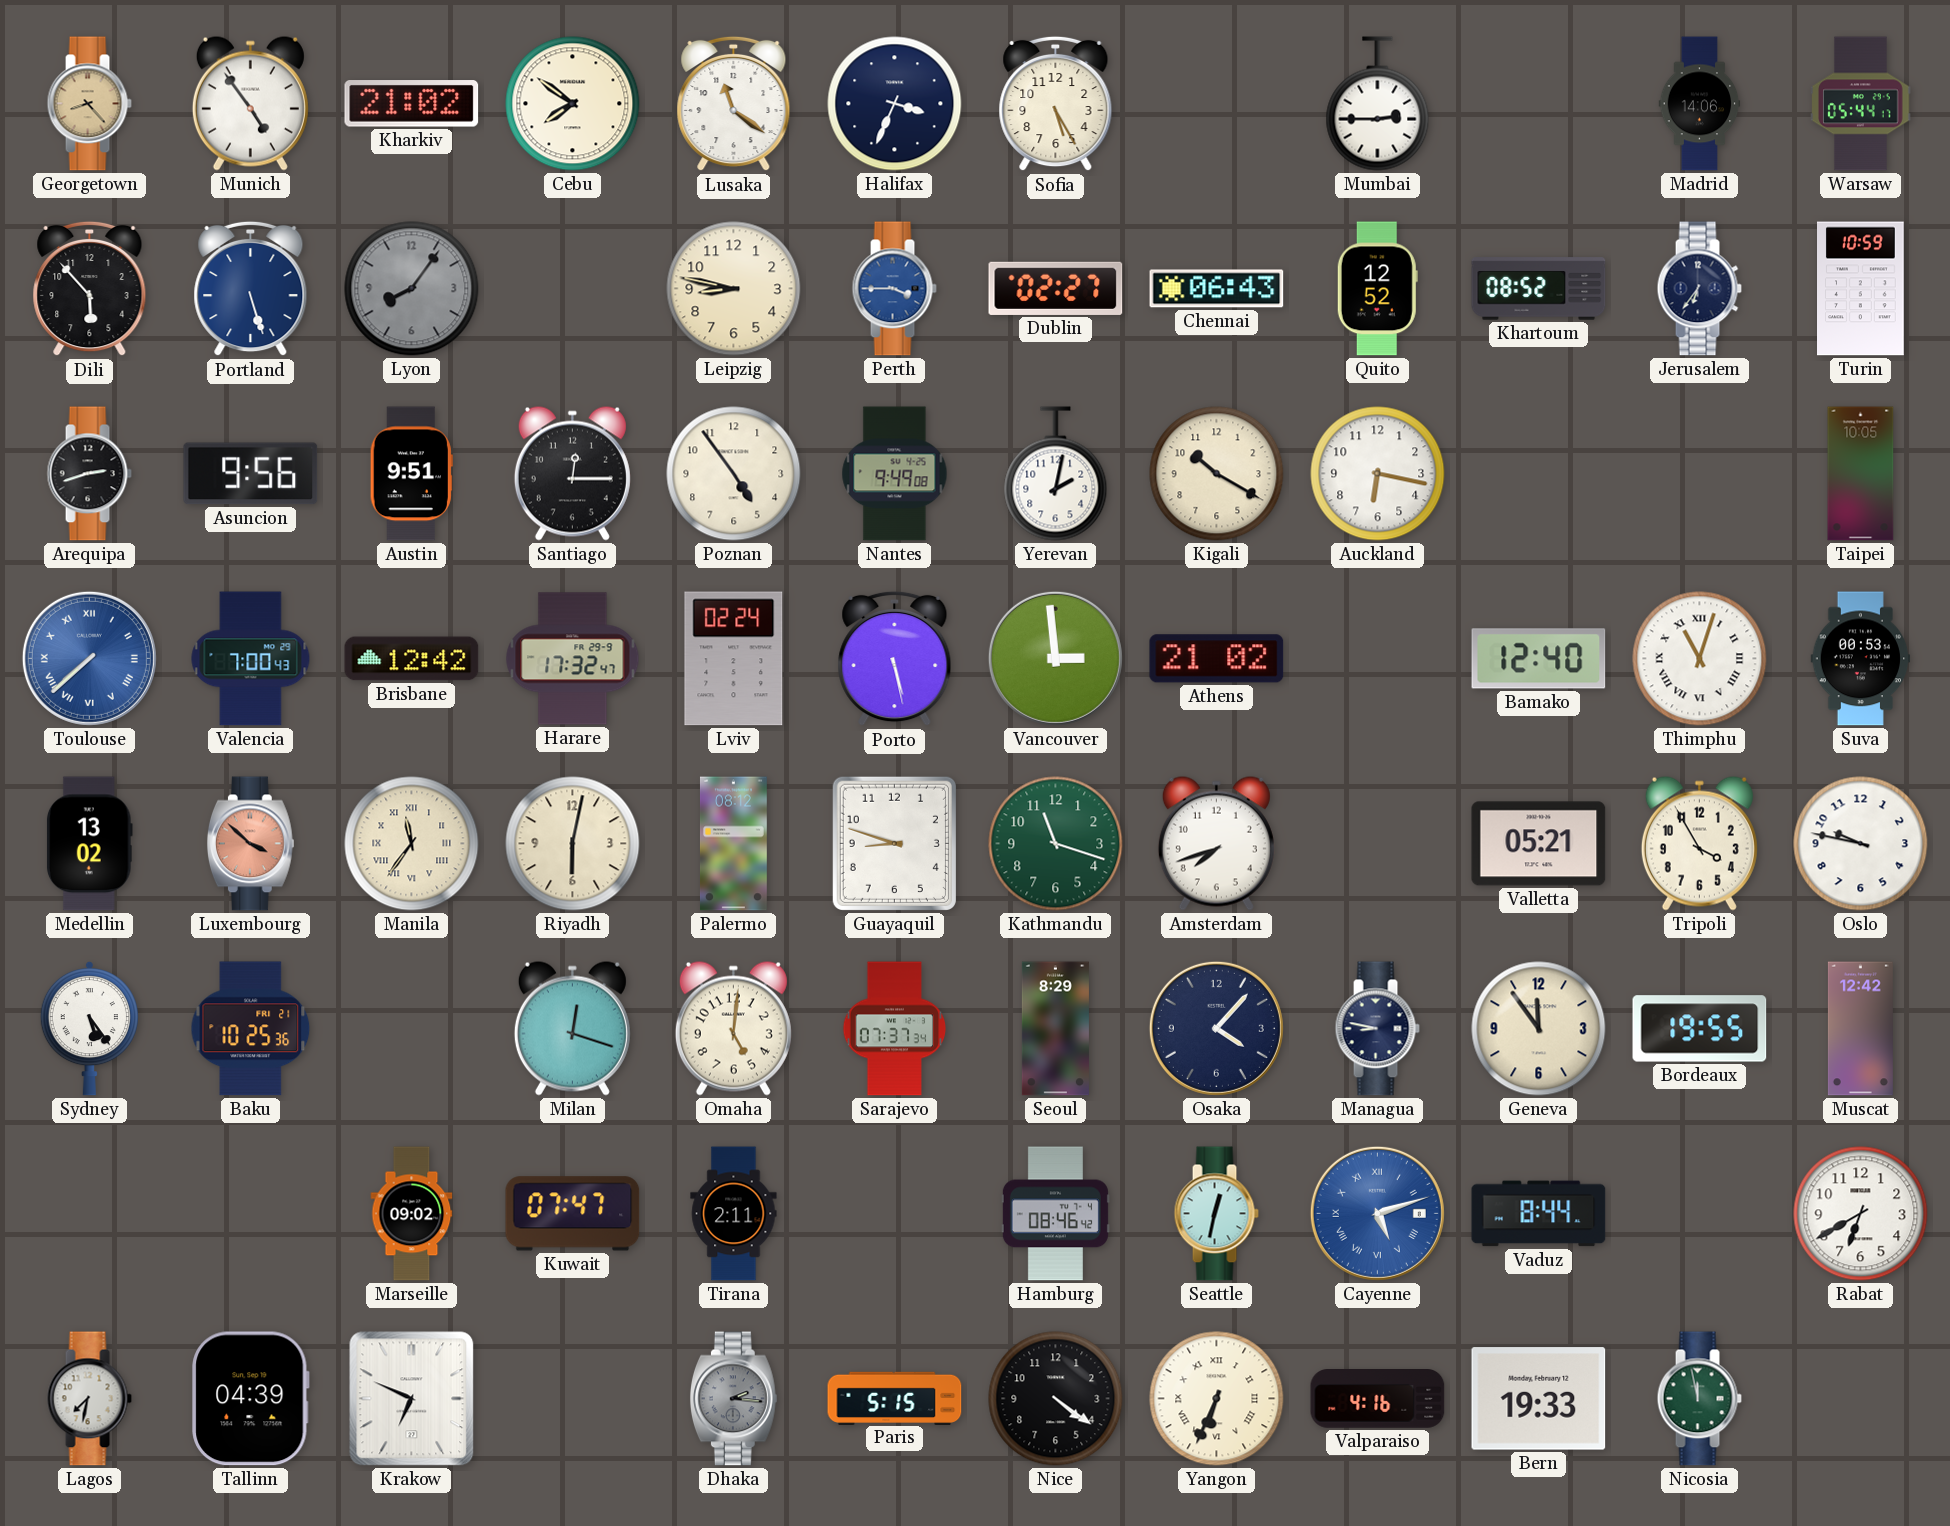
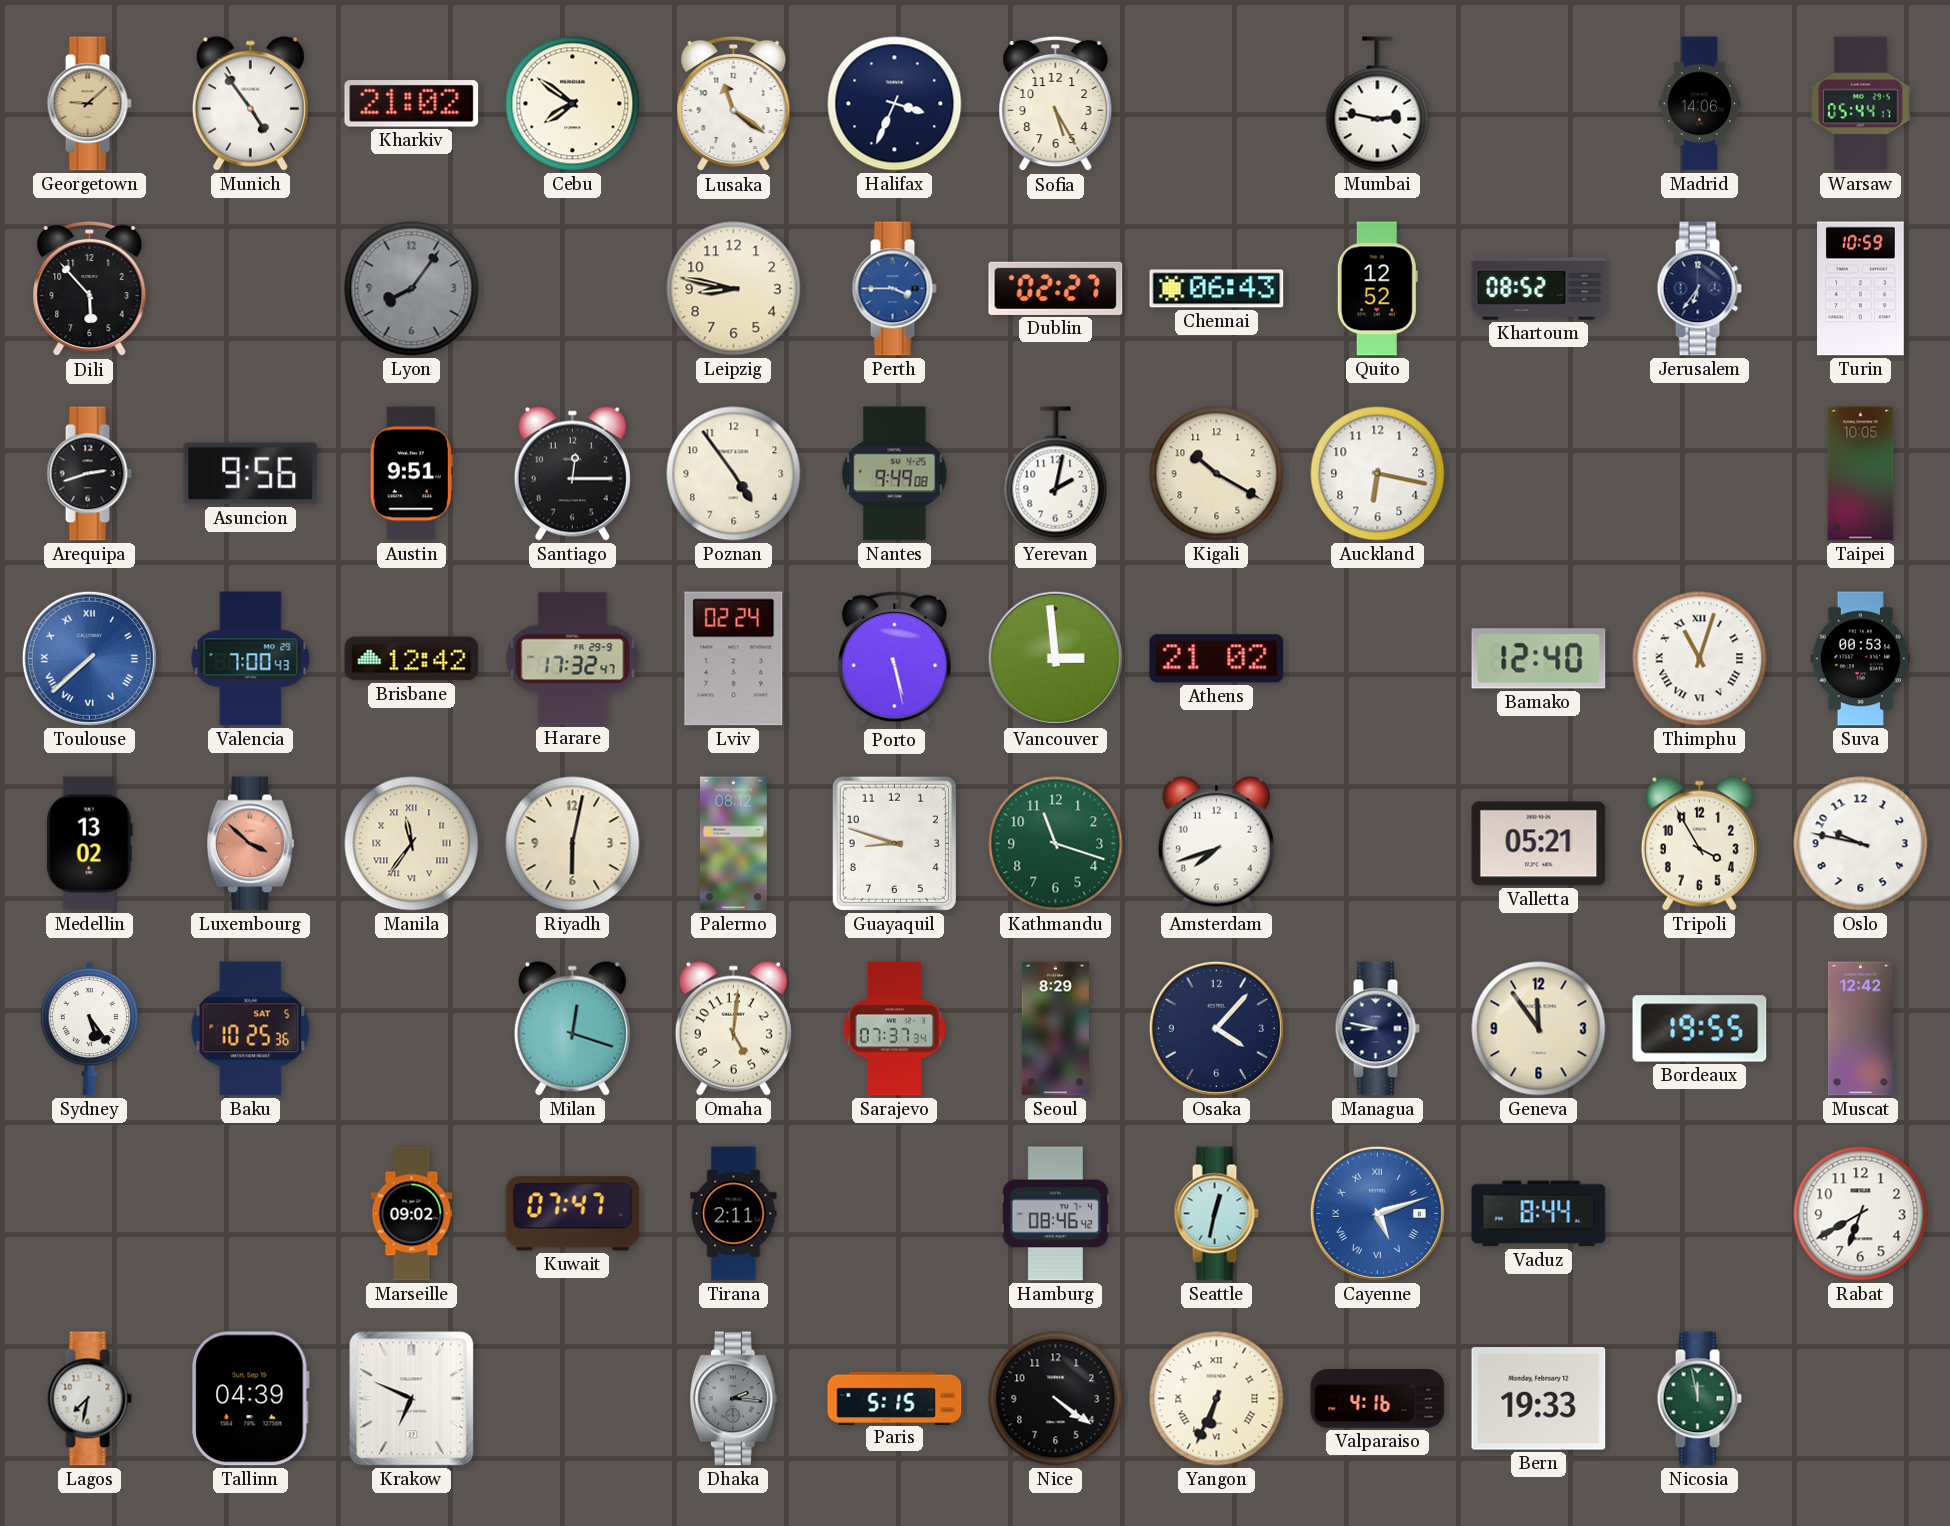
Georgetown: 8:23 -> 9:08 (89, 104)
Mumbai: 2:45 -> 2:47 (1378, 104)
Portland: 5:27 -> none (251, 289)
Baku date: FRI 21 -> SAT 5 (251, 1029)
